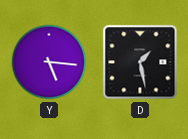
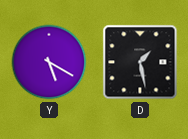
Y: 5:16 -> 5:20 (49, 62)
